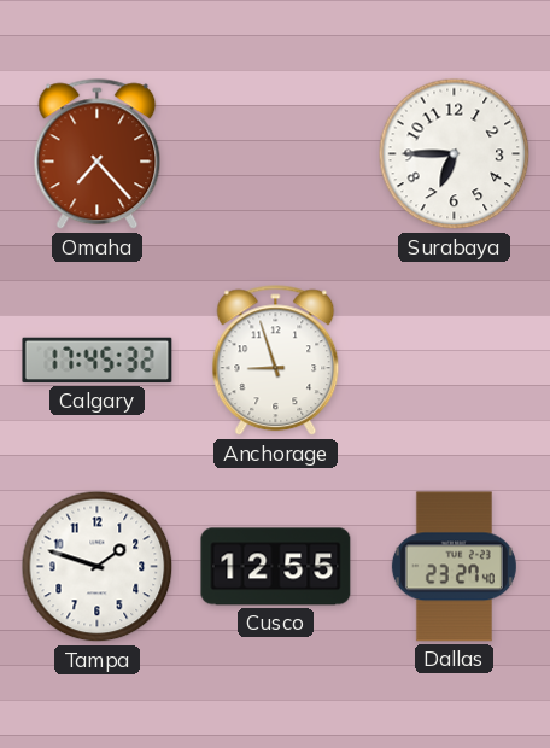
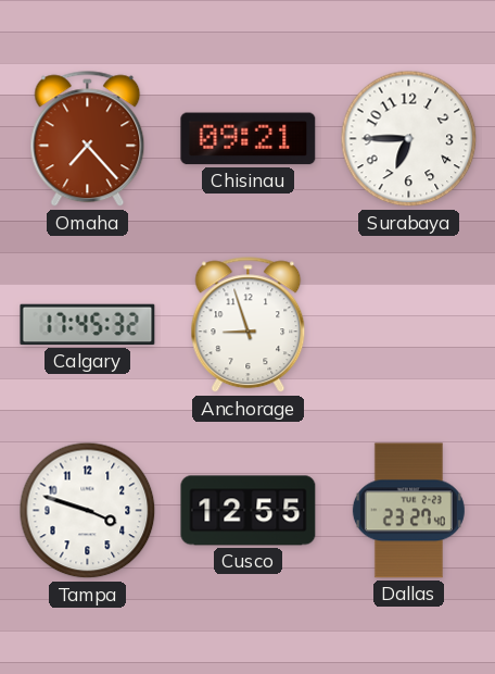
Chisinau: none -> 09:21 (249, 139)
Tampa: 1:48 -> 3:48 (88, 511)
